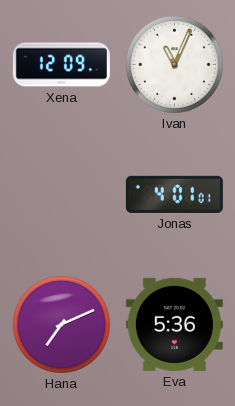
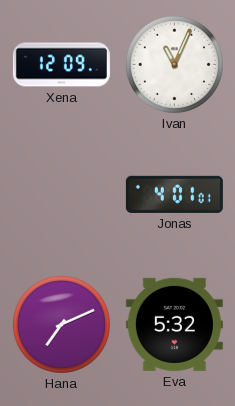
Eva: 5:36 -> 5:32 (174, 324)
